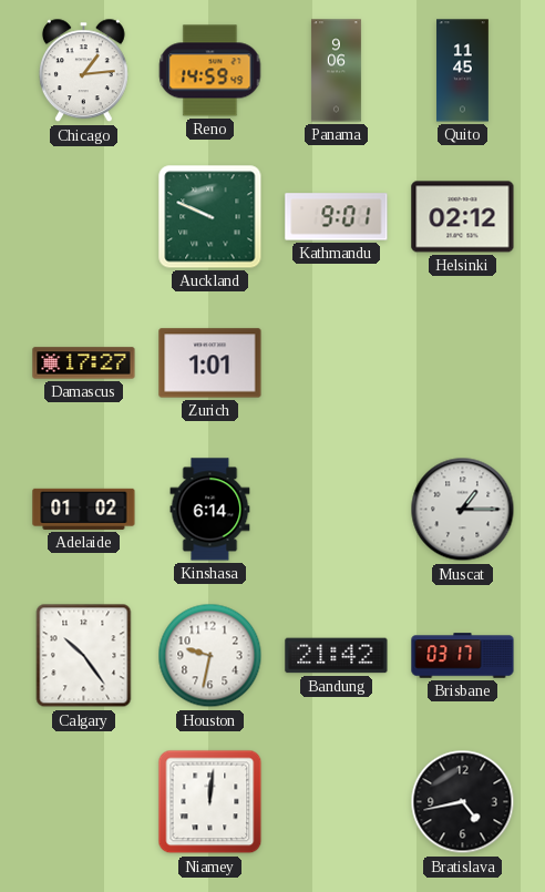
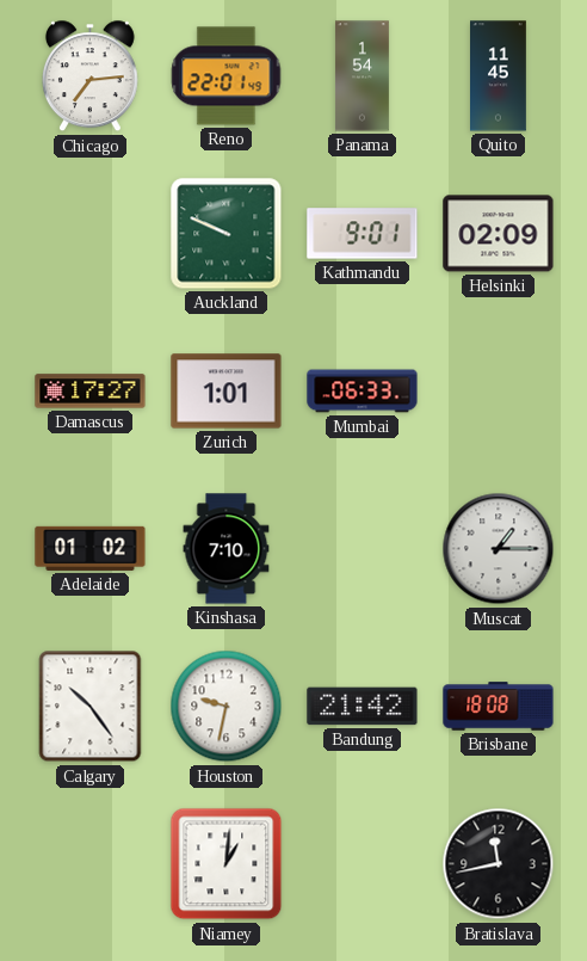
Chicago: 1:14 -> 7:14 (89, 76)
Reno: 14:59 -> 22:01 (227, 76)
Panama: 9:06 -> 1:54 (362, 76)
Helsinki: 02:12 -> 02:09 (499, 234)
Mumbai: none -> 06:33 (363, 392)
Kinshasa: 6:14 -> 7:10 (227, 549)
Brisbane: 03:17 -> 18:08 (499, 707)
Niamey: 12:01 -> 1:01 (227, 864)
Bratislava: 4:43 -> 11:43 (499, 864)
